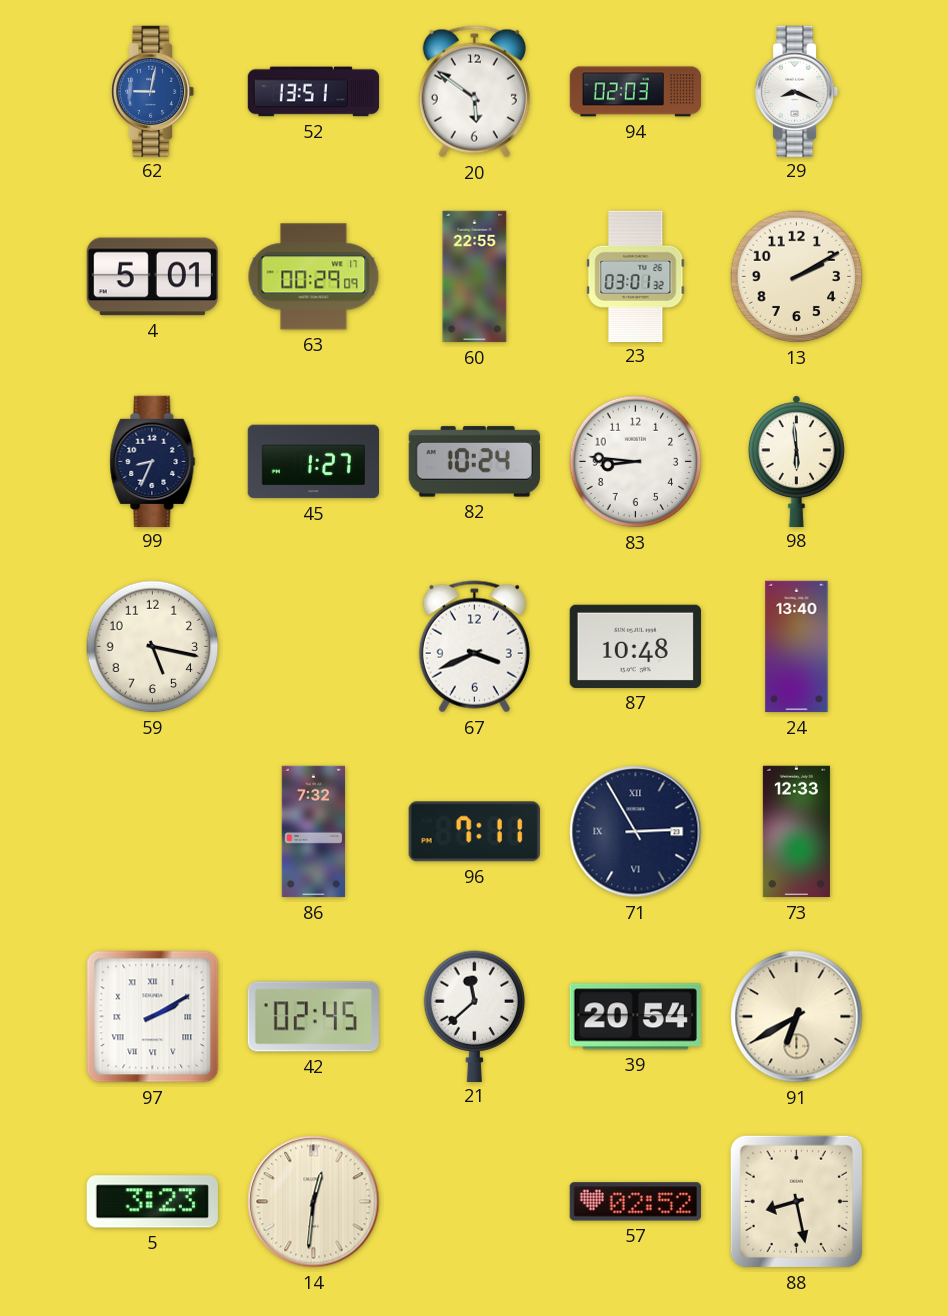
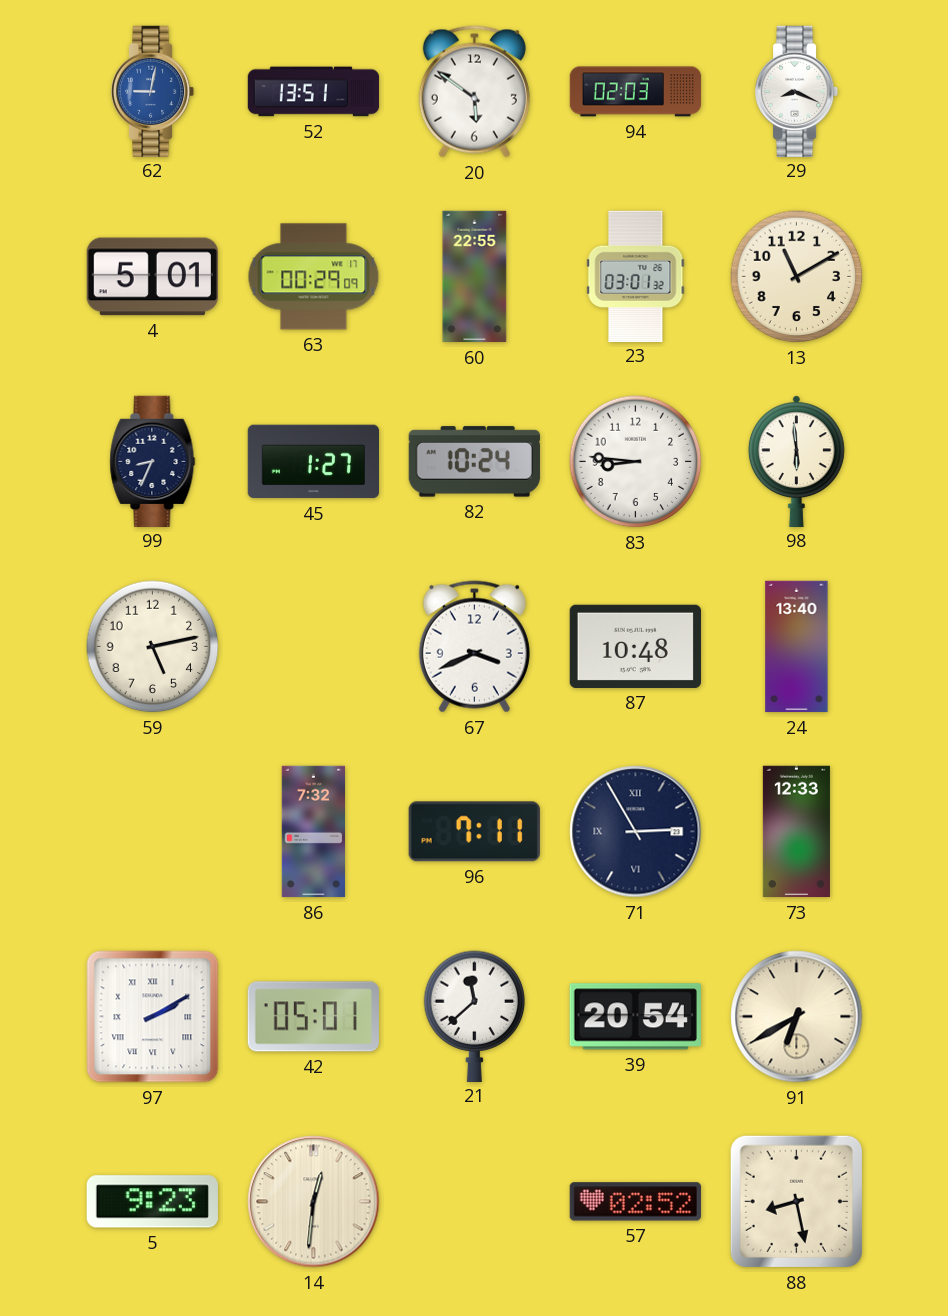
13: 2:10 -> 11:10 (797, 277)
59: 5:17 -> 5:13 (153, 647)
42: 02:45 -> 05:01 (313, 1017)
5: 3:23 -> 9:23 (152, 1202)
